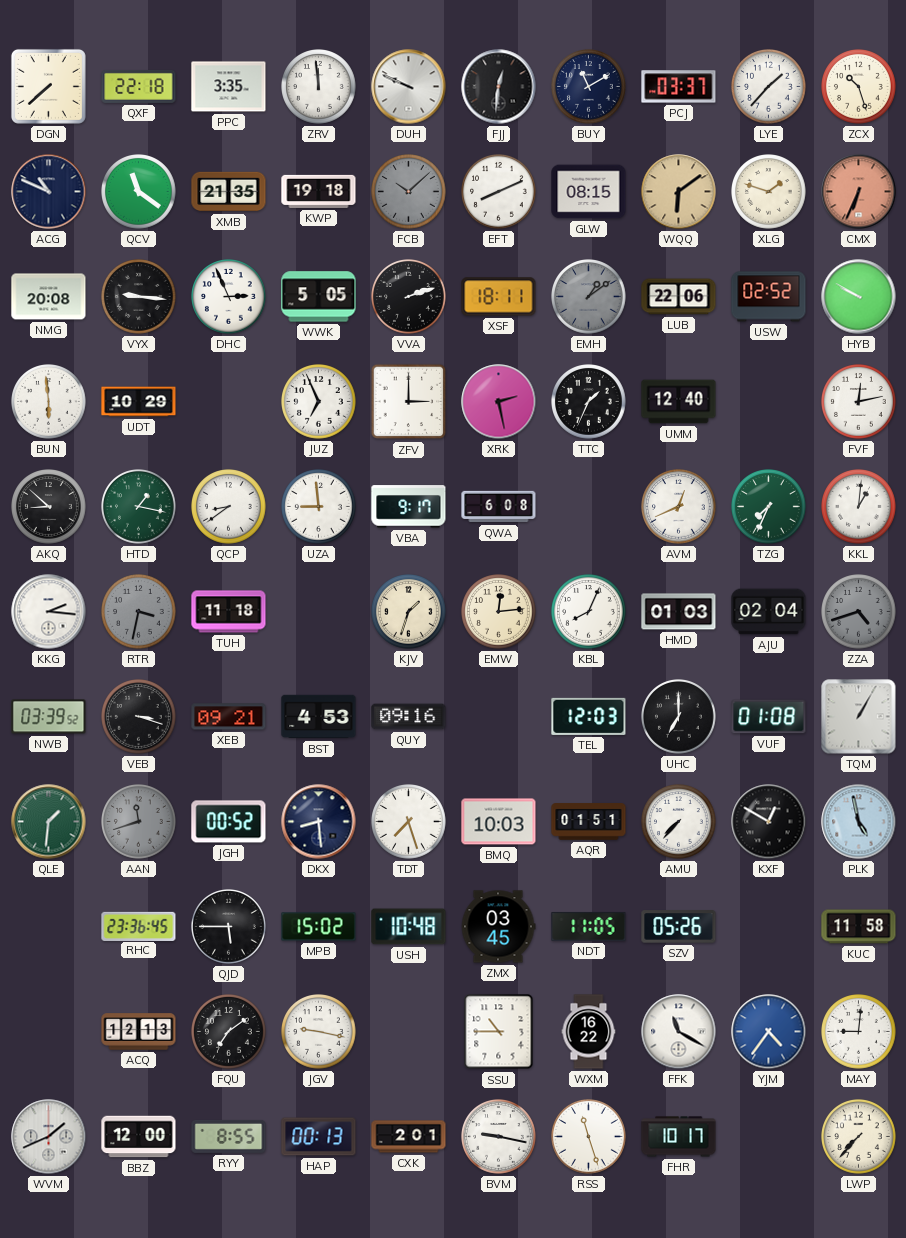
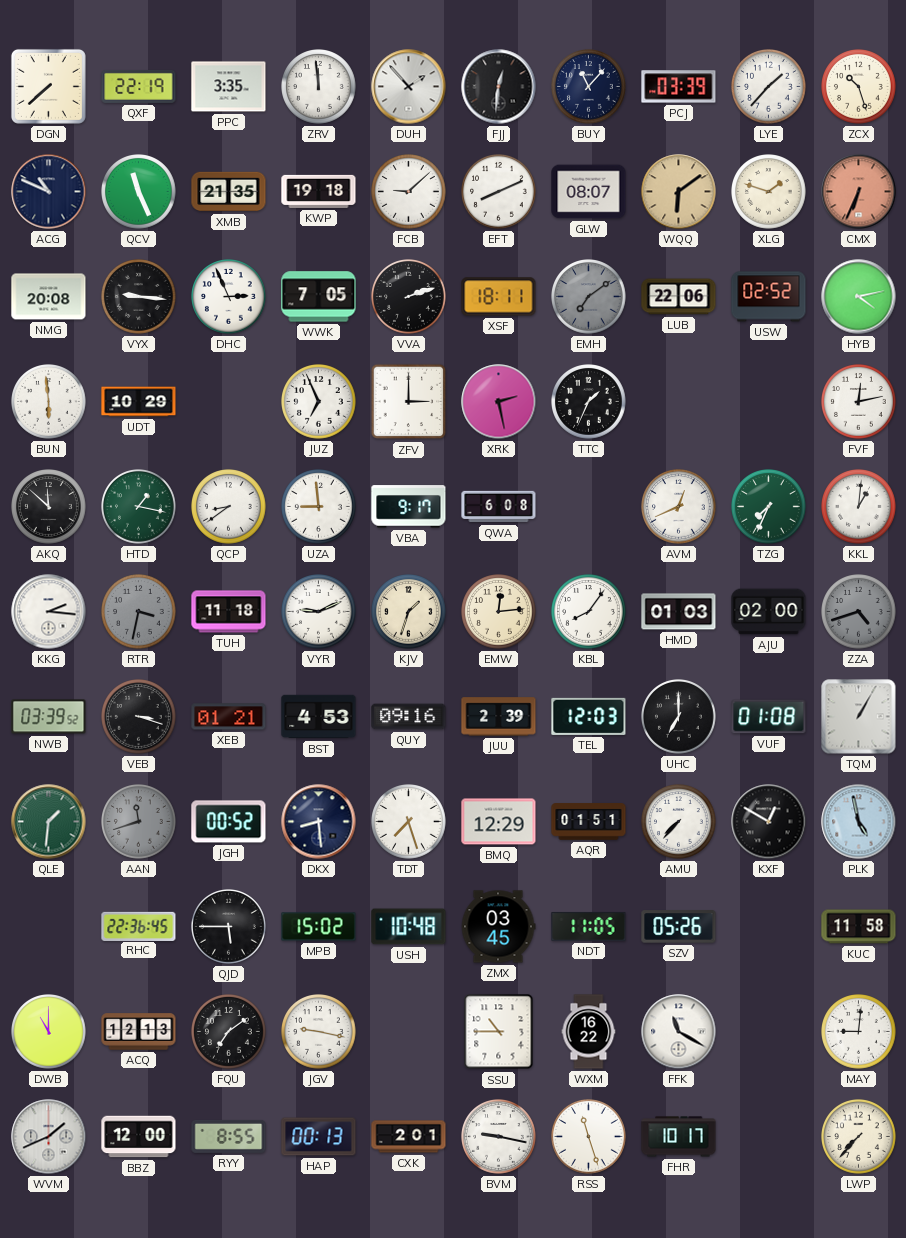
QXF: 22:18 -> 22:19 (139, 86)
DUH: 9:49 -> 1:53 (409, 87)
BUY: 11:10 -> 11:07 (589, 87)
PCJ: 03:37 -> 03:39 (679, 87)
QCV: 11:21 -> 11:26 (139, 192)
FCB: 10:08 -> 9:08 (409, 192)
FCB dial: grey -> white (409, 192)
GLW: 08:15 -> 08:07 (589, 192)
WWK: 5:05 -> 7:05 (319, 297)
EMH: 1:09 -> 7:09 (589, 297)
HYB: 9:50 -> 4:13 (859, 297)
UMM: 12:40 -> none (679, 402)
AKQ: 8:52 -> 11:52 (49, 507)
VYR: none -> 9:11 (319, 612)
KBL: 8:04 -> 8:06 (589, 612)
AJU: 02:04 -> 02:00 (769, 612)
XEB: 09:21 -> 01:21 (229, 717)
JUU: none -> 2:39 (499, 717)
BMQ: 10:03 -> 12:29 (499, 822)
RHC: 23:36 -> 22:36 (139, 926)
DWB: none -> 11:00 (49, 1032)
YJM: 4:36 -> none (769, 1032)
